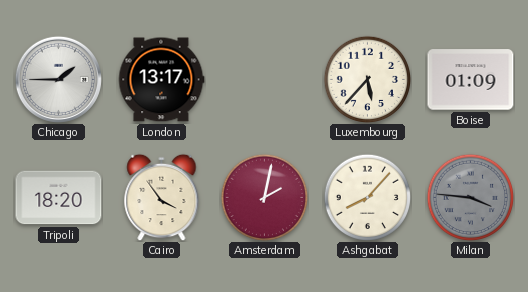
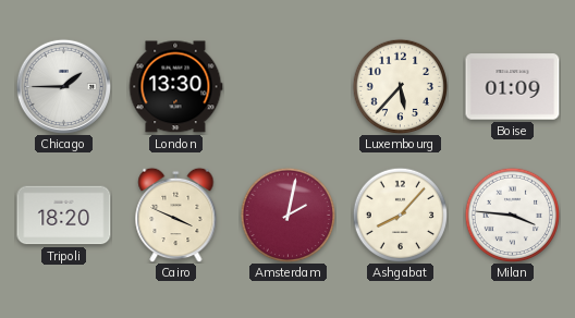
London: 13:17 -> 13:30 (175, 87)
Cairo: 3:54 -> 3:49 (176, 215)
Milan dial: grey -> white (512, 215)
